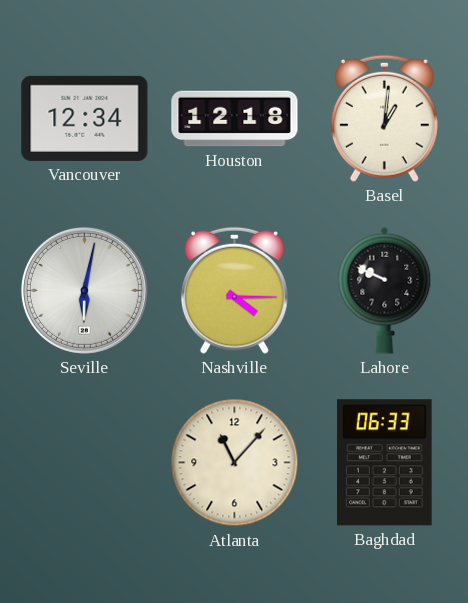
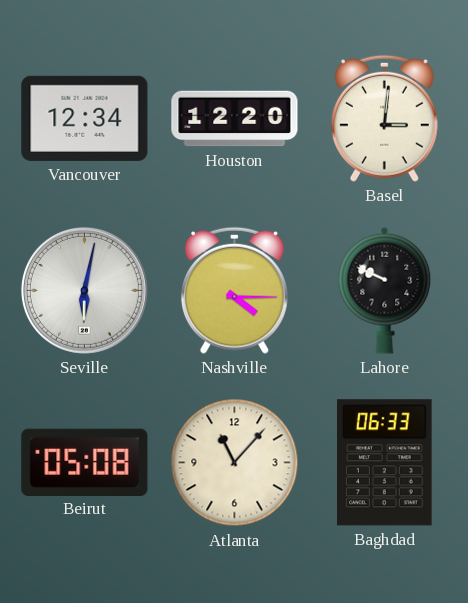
Houston: 12:18 -> 12:20 (235, 119)
Basel: 1:01 -> 3:01 (384, 118)
Beirut: none -> 05:08 (85, 462)
